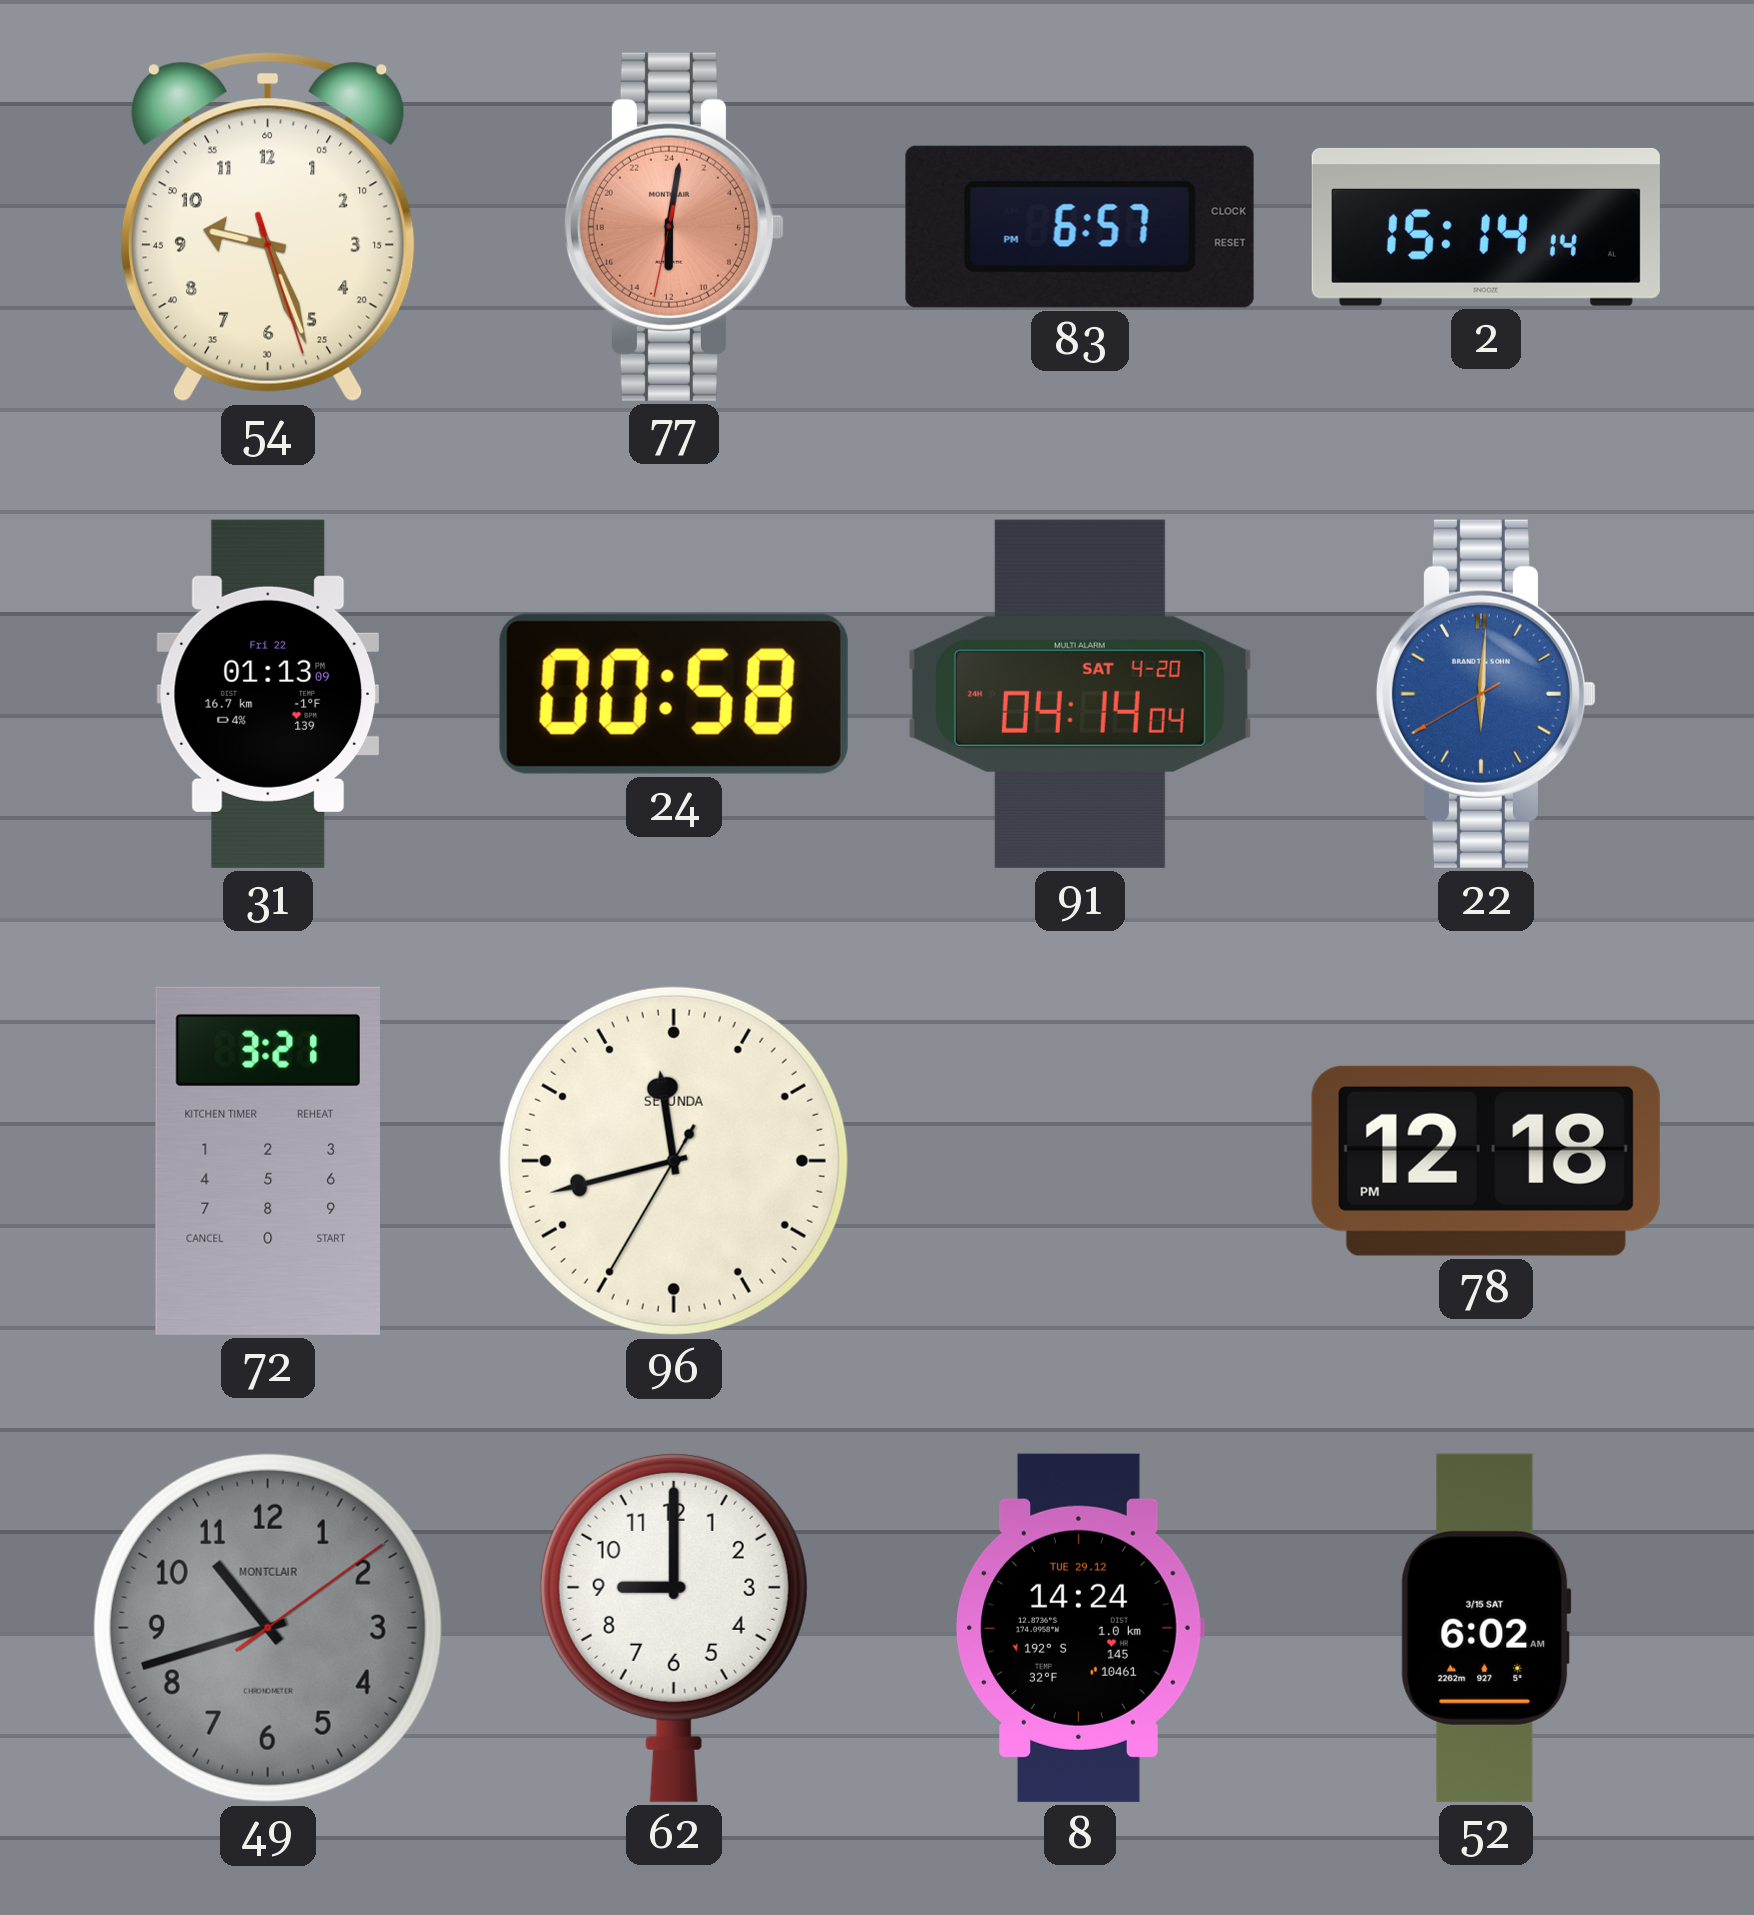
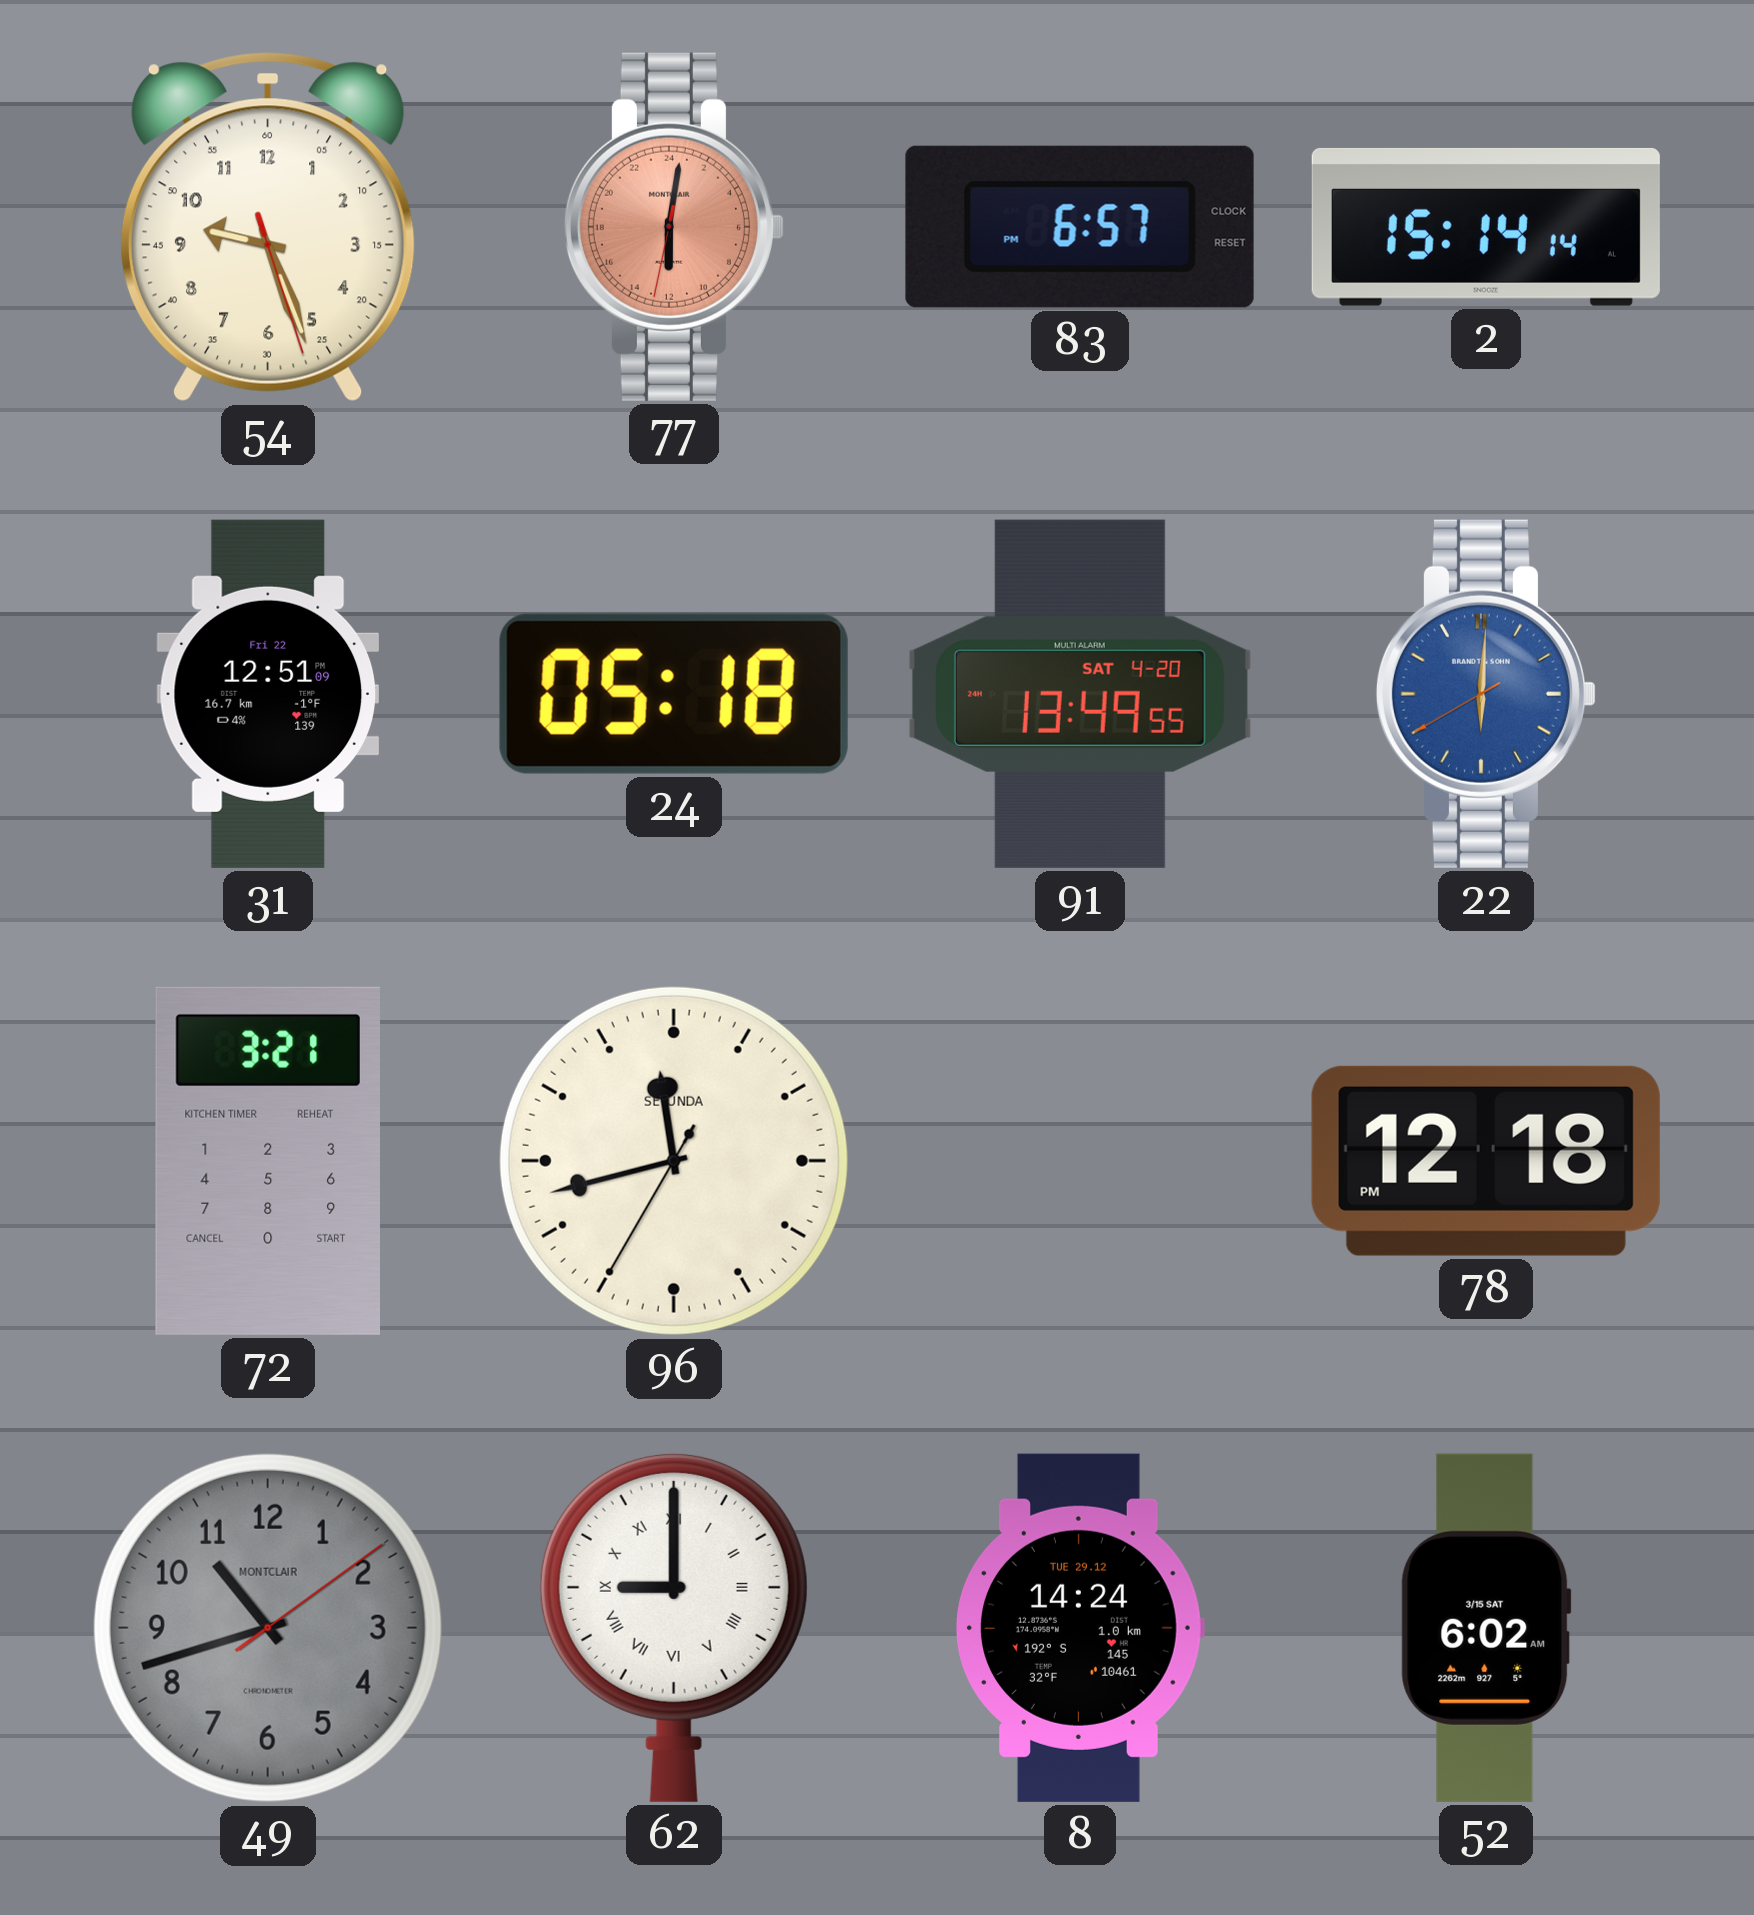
31: 01:13 -> 12:51 (267, 694)
24: 00:58 -> 05:18 (674, 694)
91: 04:14 -> 13:49 (1080, 694)
62 numerals: Arabic -> Roman (674, 1627)
